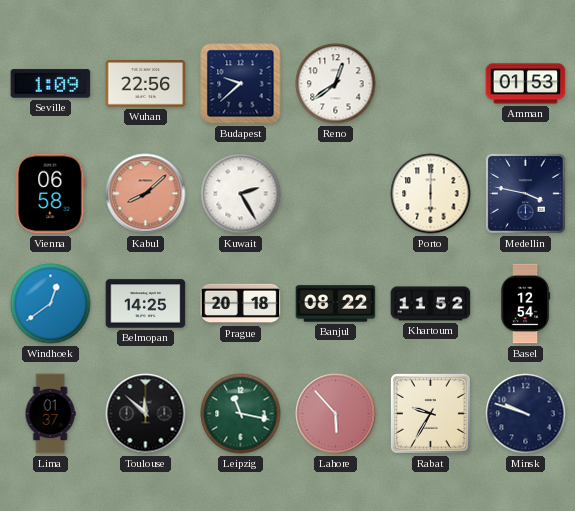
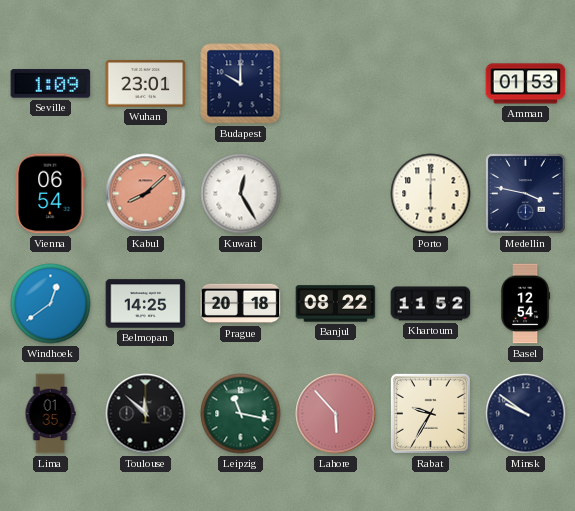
Wuhan: 22:56 -> 23:01 (146, 84)
Budapest: 9:38 -> 10:00 (241, 84)
Reno: 12:39 -> none (336, 84)
Vienna: 06:58 -> 06:54 (51, 194)
Kuwait: 2:25 -> 12:25 (241, 194)
Lima: 01:37 -> 01:35 (50, 414)
Minsk: 9:48 -> 9:51 (526, 414)
